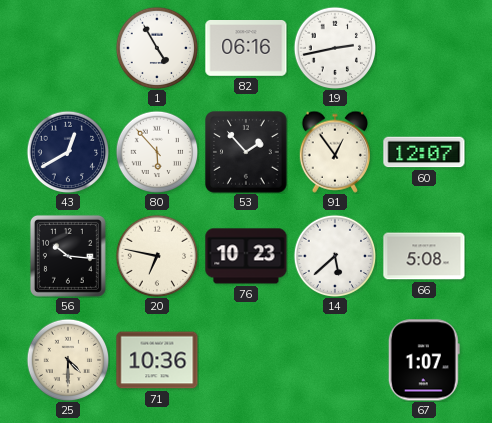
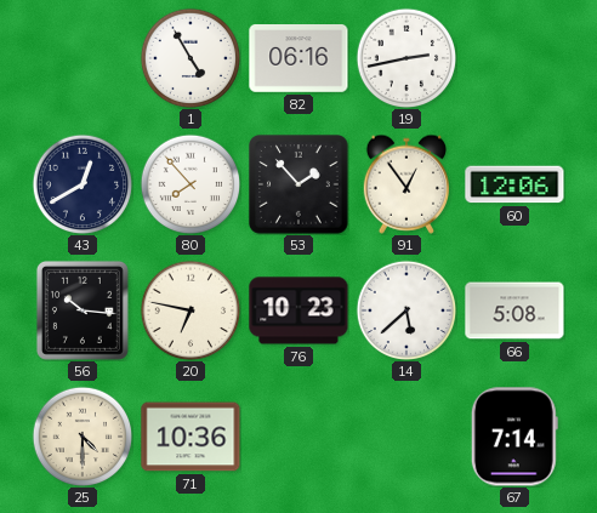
80: 5:53 -> 7:53 (191, 184)
60: 12:07 -> 12:06 (514, 184)
67: 1:07 -> 7:14 (514, 437)
